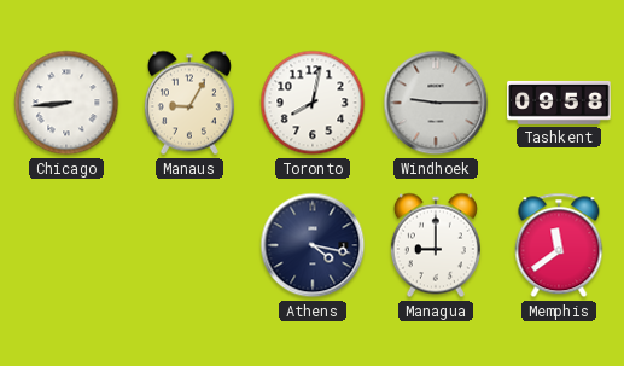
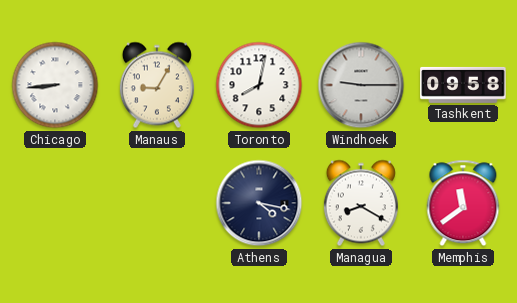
Managua: 9:00 -> 8:20 (361, 203)
